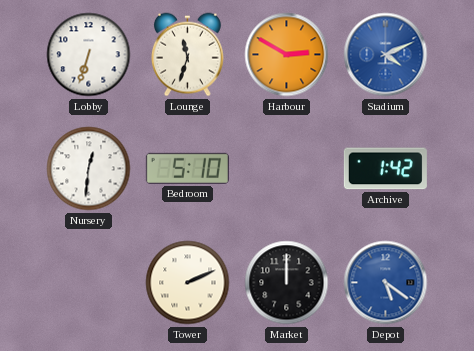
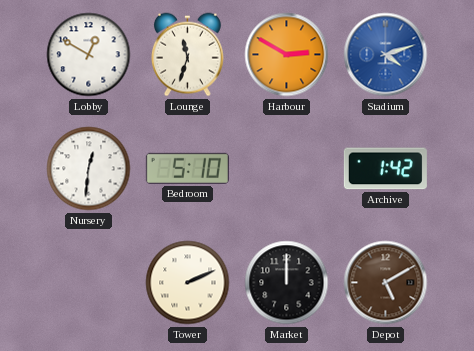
Lobby: 6:33 -> 12:50 (89, 55)
Stadium: 4:11 -> 4:12 (386, 55)
Depot: 5:21 -> 5:10 (386, 283)
Depot dial: blue -> brown (386, 283)
